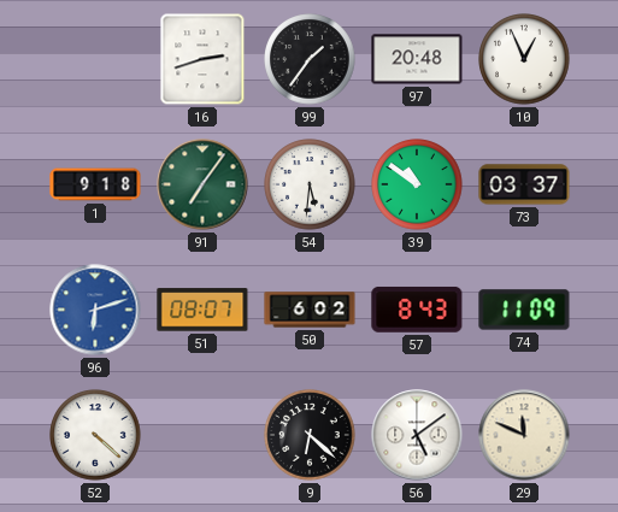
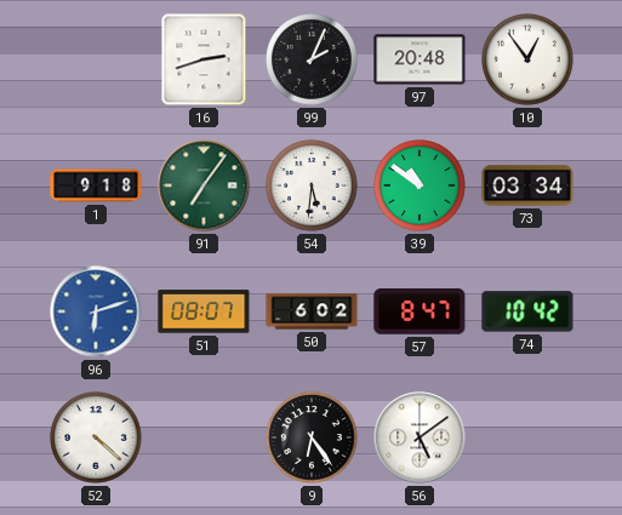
99: 1:36 -> 2:04 (312, 59)
10: 12:56 -> 12:54 (527, 59)
73: 03:37 -> 03:34 (527, 185)
57: 8:43 -> 8:47 (420, 311)
74: 11:09 -> 10:42 (527, 311)
9: 6:22 -> 6:24 (312, 437)
29: 11:49 -> none (524, 435)
